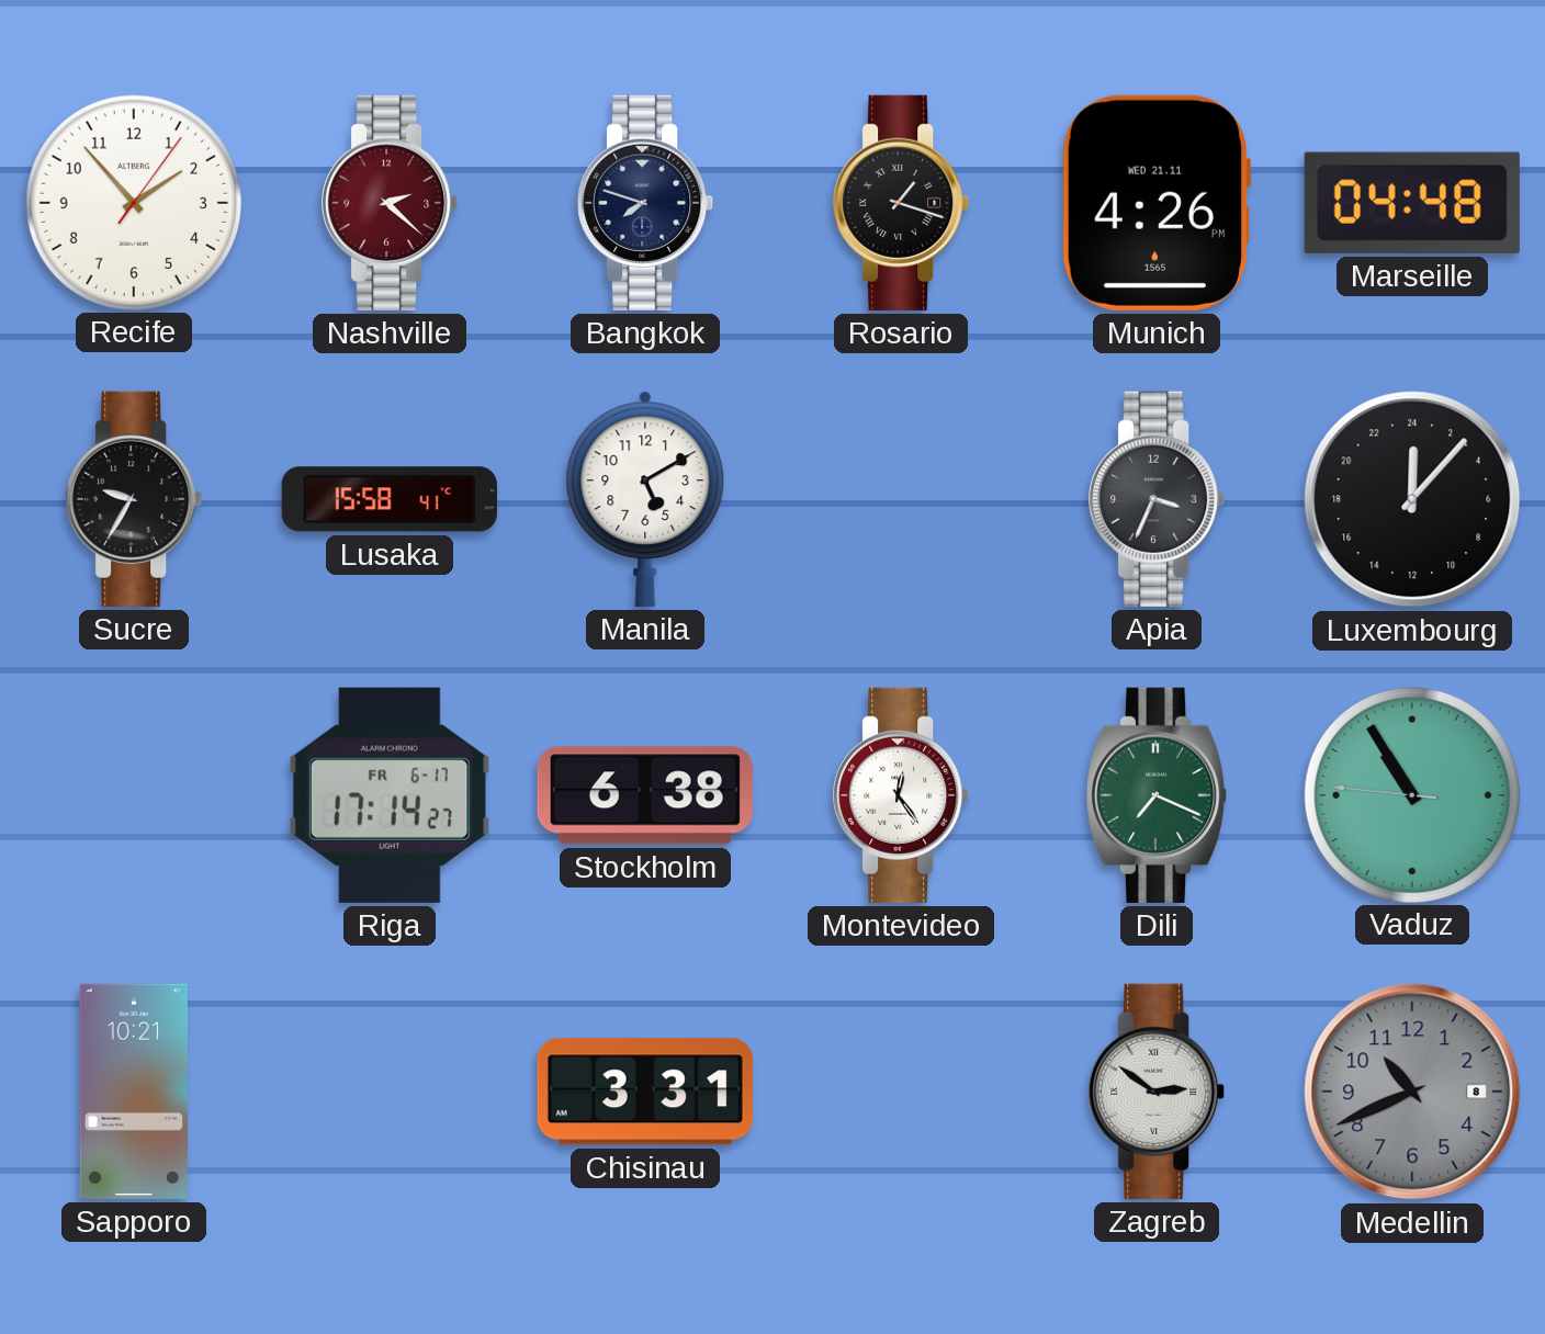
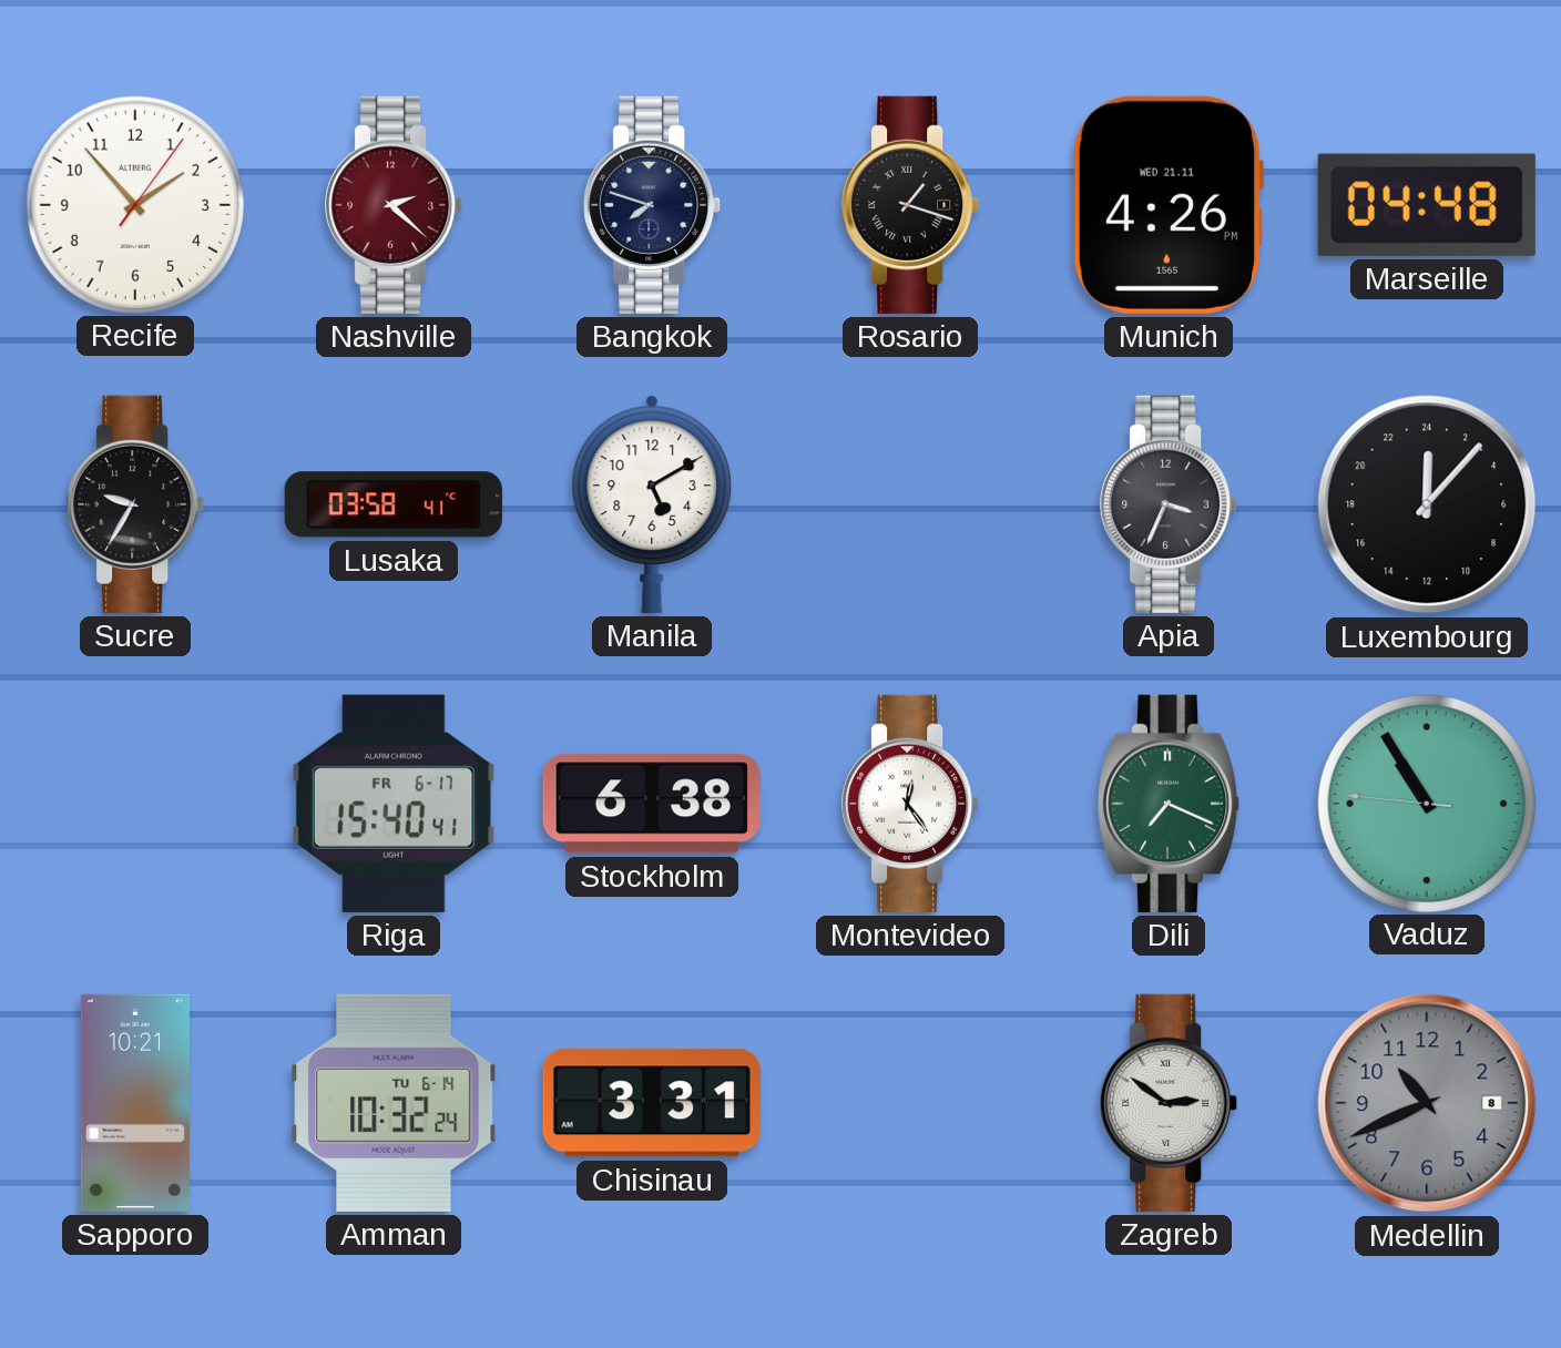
Lusaka: 15:58 -> 03:58 (394, 504)
Riga: 17:14 -> 15:40 (394, 804)
Amman: none -> 10:32 (394, 1103)
